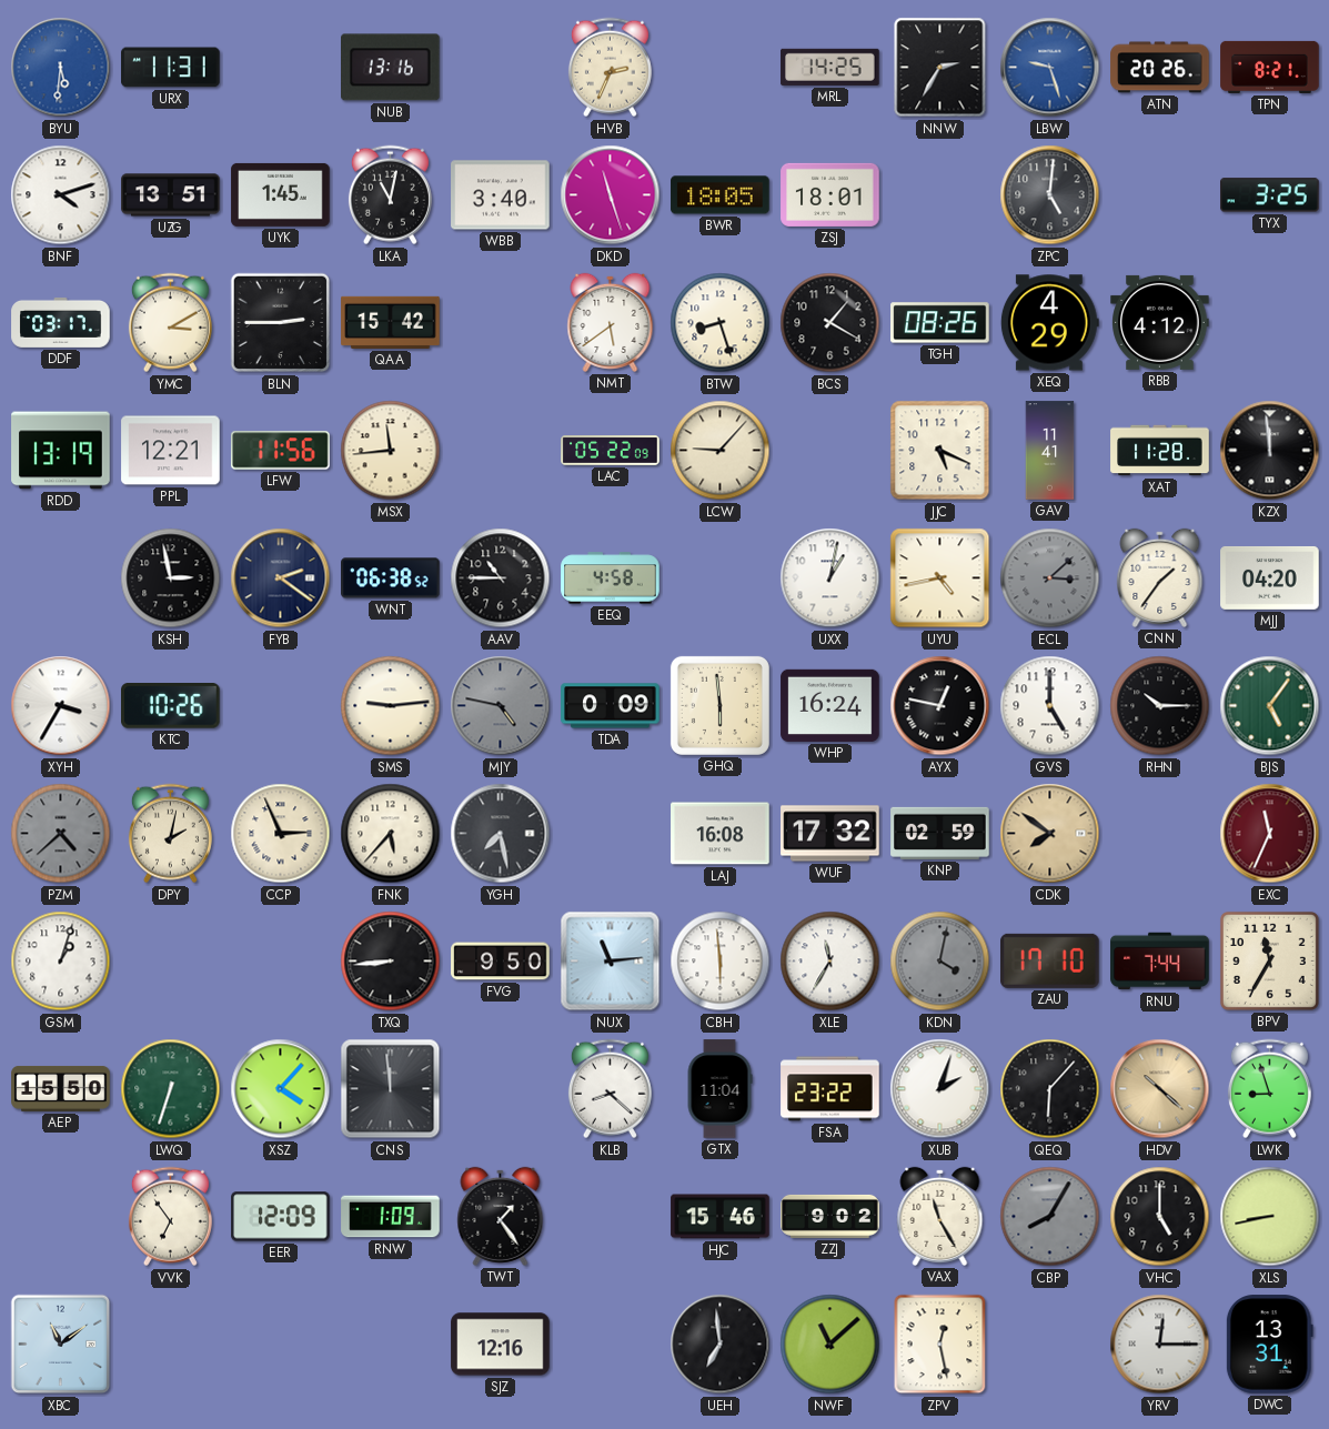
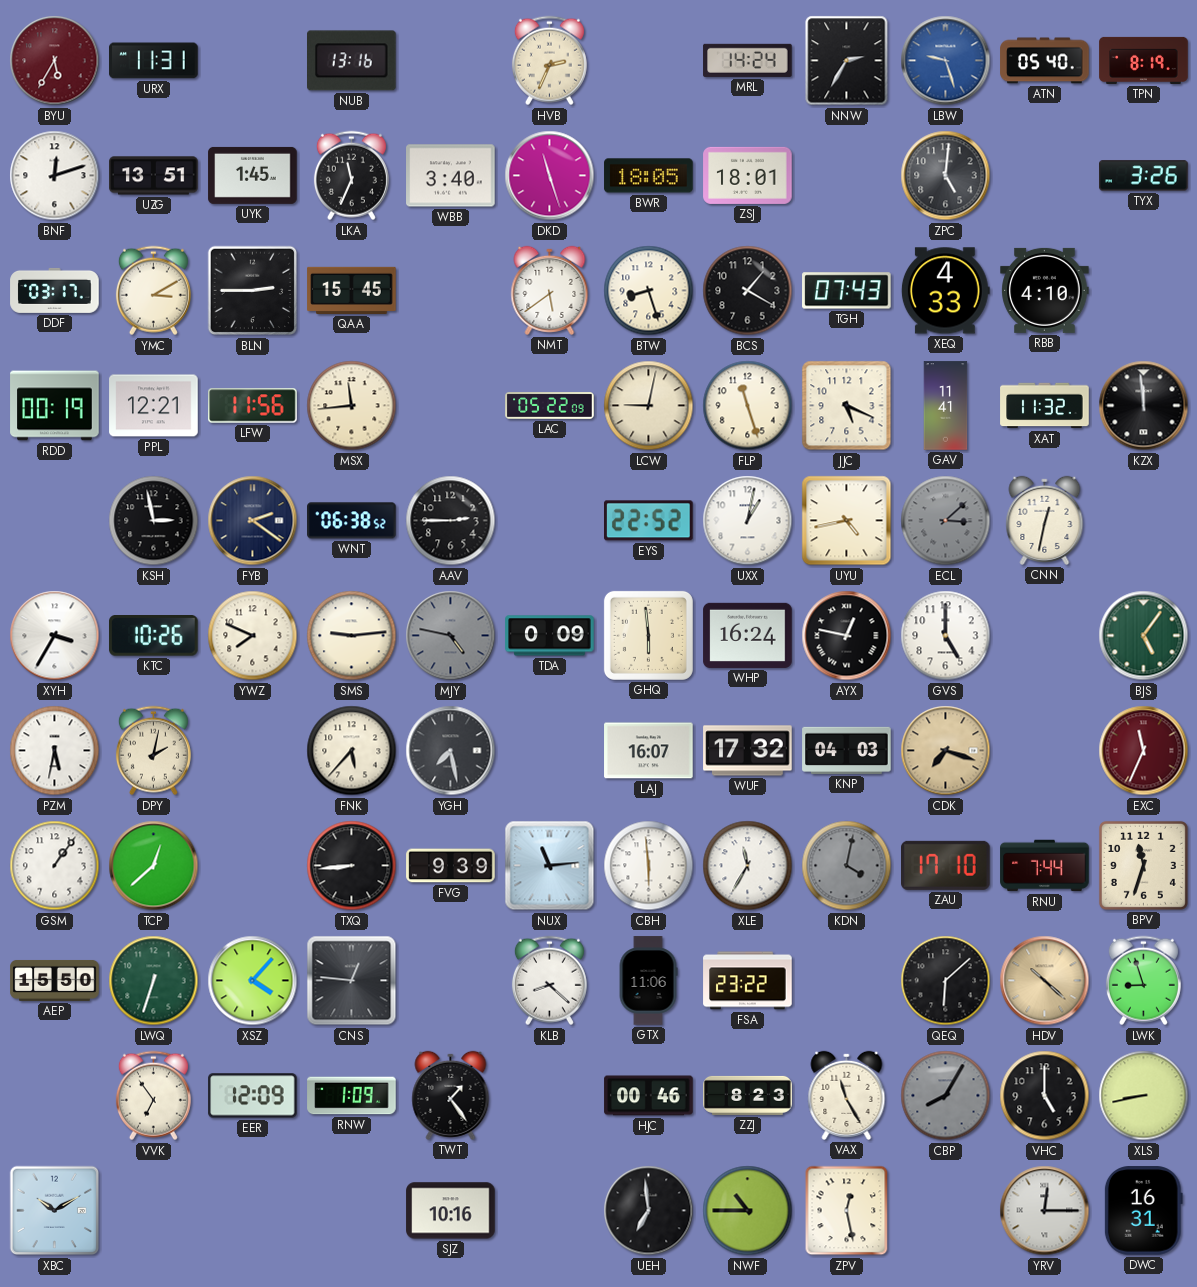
BYU: 5:31 -> 5:35 (55, 61)
BYU dial: blue -> burgundy (55, 61)
MRL: 14:25 -> 14:24 (748, 60)
ATN: 20:26 -> 05:40 (1045, 61)
TPN: 8:21 -> 8:19 (1144, 60)
BNF: 4:12 -> 12:12 (55, 176)
LKA: 11:02 -> 11:34 (351, 176)
TYX: 3:25 -> 3:26 (1144, 176)
QAA: 15:42 -> 15:45 (352, 290)
TGH: 08:26 -> 07:43 (847, 291)
XEQ: 4:29 -> 4:33 (945, 291)
RBB: 4:12 -> 4:10 (1045, 290)
RDD: 13:19 -> 00:19 (55, 406)
LCW: 9:07 -> 9:02 (649, 406)
FLP: none -> 11:27 (748, 406)
XAT: 11:28 -> 11:32 (1045, 406)
AAV: 10:45 -> 2:45 (451, 521)
EEQ: 4:58 -> none (611, 578)
EYS: none -> 22:52 (649, 521)
CNN: 1:36 -> 12:32 (1045, 520)
MJJ: 04:20 -> none (1270, 577)
YWZ: none -> 7:49 (253, 636)
RHN: 10:15 -> none (1160, 706)
PZM: 4:38 -> 5:32 (55, 751)
PZM dial: grey -> white (55, 751)
CCP: 2:56 -> none (281, 834)
LAJ: 16:08 -> 16:07 (649, 751)
KNP: 02:59 -> 04:03 (847, 750)
CDK: 7:51 -> 7:18 (946, 751)
GSM: 1:03 -> 1:06 (55, 866)
TCP: none -> 12:38 (154, 866)
FVG: 9:50 -> 9:39 (451, 866)
BPV: 11:35 -> 11:33 (1143, 865)
CNS: 11:59 -> 12:46 (352, 981)
GTX: 11:04 -> 11:06 (648, 981)
XUB: 2:03 -> none (940, 1089)
QEQ: 6:07 -> 6:08 (946, 981)
HJC: 15:46 -> 00:46 (649, 1096)
ZZJ: 9:02 -> 8:23 (748, 1095)
XBC: 11:09 -> 10:10 (55, 1211)
SJZ: 12:16 -> 10:16 (451, 1211)
NWF: 11:08 -> 10:45 (748, 1211)
DWC: 13:31 -> 16:31 (1143, 1211)
